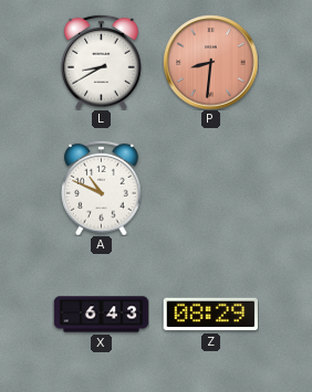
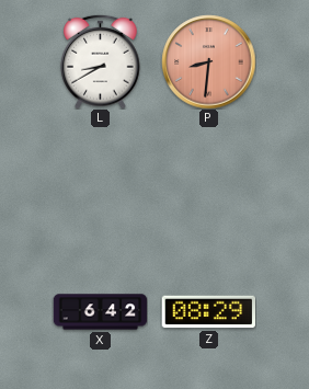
A: 10:49 -> none (102, 188)
X: 6:43 -> 6:42 (100, 312)
